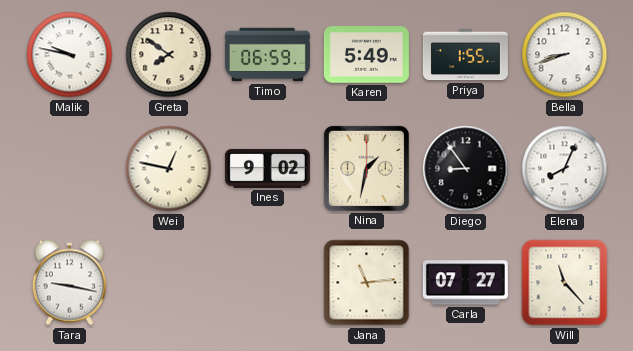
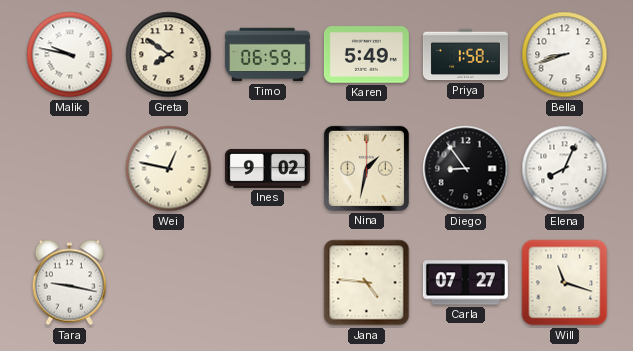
Priya: 1:55 -> 1:58 (465, 55)
Jana: 11:14 -> 4:46 (367, 283)
Will: 11:23 -> 11:18 (565, 283)
